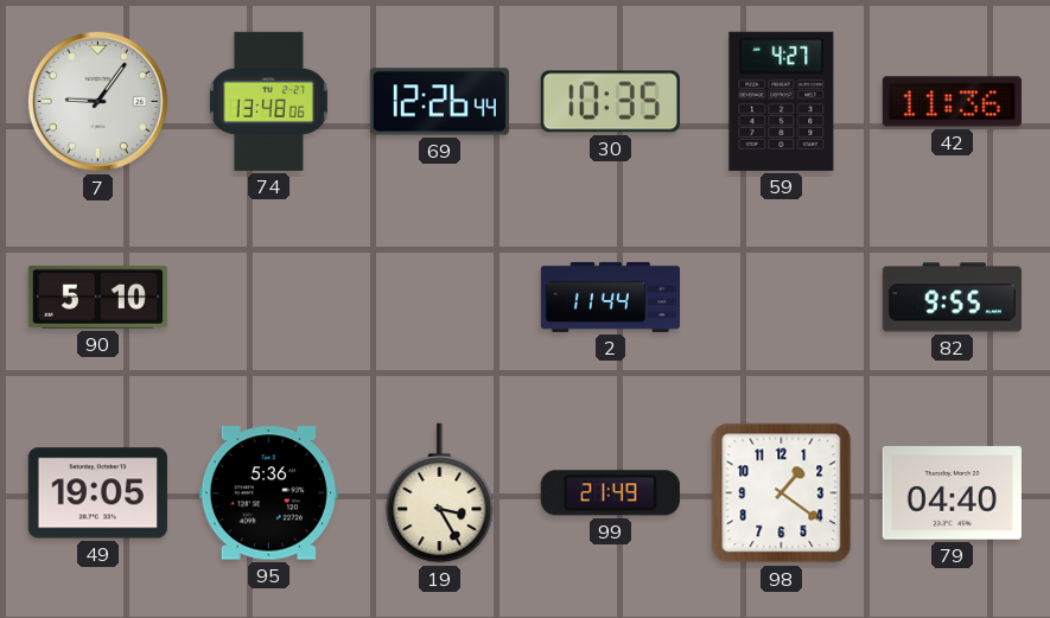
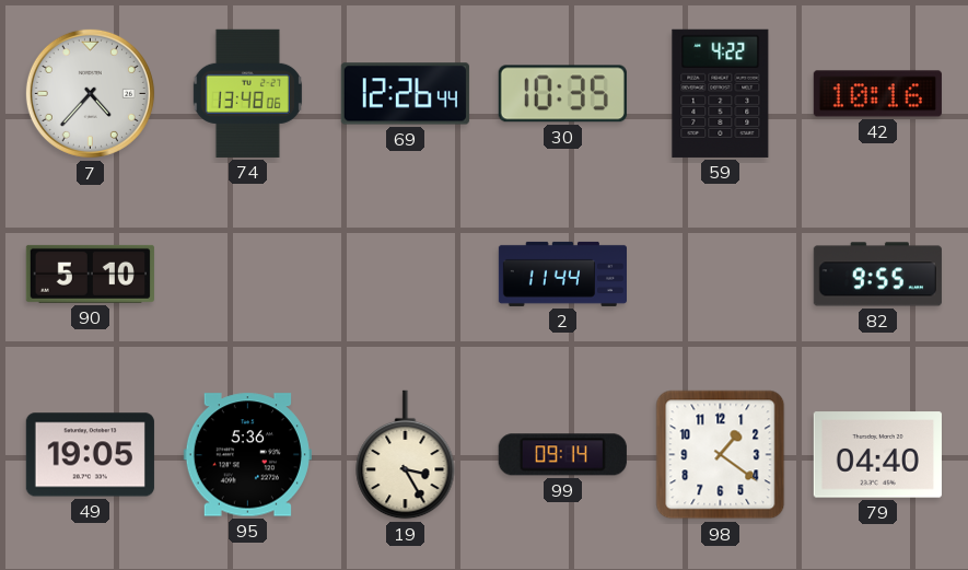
7: 9:06 -> 4:37 (90, 93)
59: 4:27 -> 4:22 (721, 93)
42: 11:36 -> 10:16 (877, 94)
99: 21:49 -> 09:14 (562, 455)
